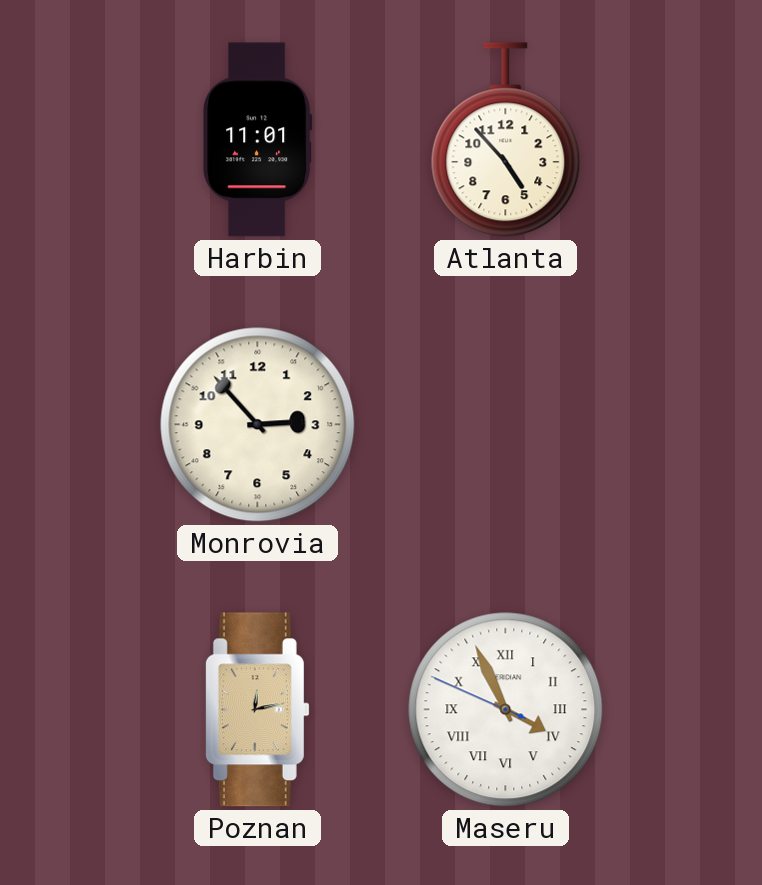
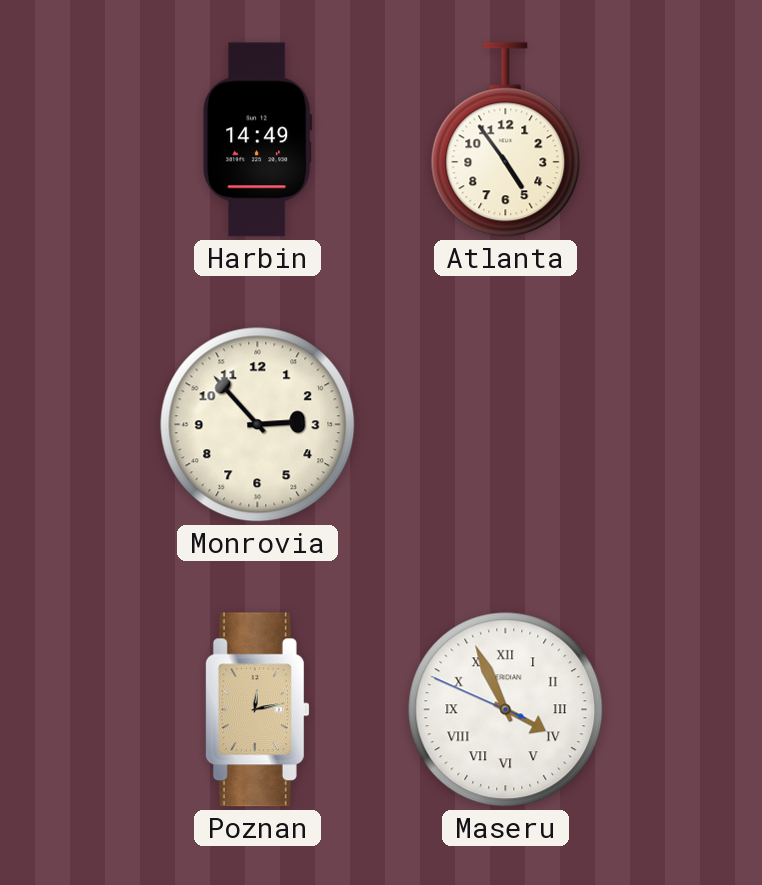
Harbin: 11:01 -> 14:49 (258, 140)
Atlanta: 4:53 -> 4:54 (506, 140)
